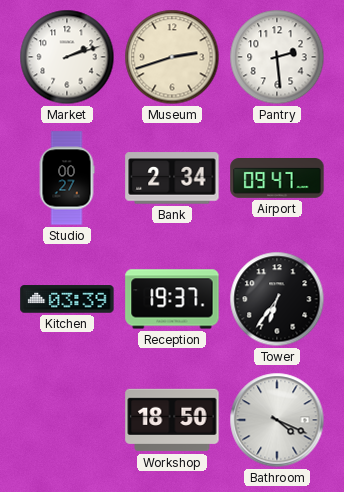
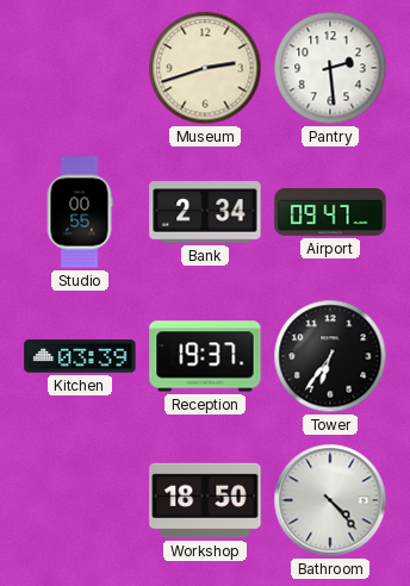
Market: 2:12 -> none (67, 57)
Studio: 00:27 -> 00:55 (80, 212)
Bathroom: 4:19 -> 4:23 (330, 500)
